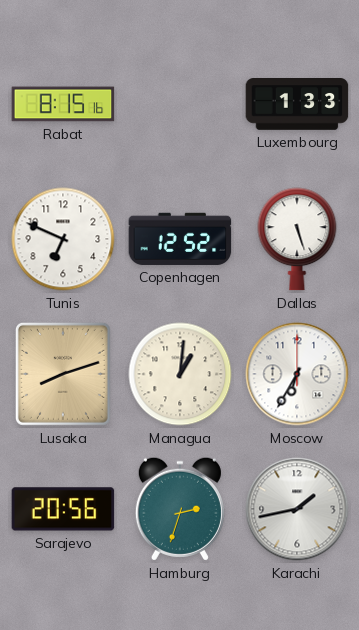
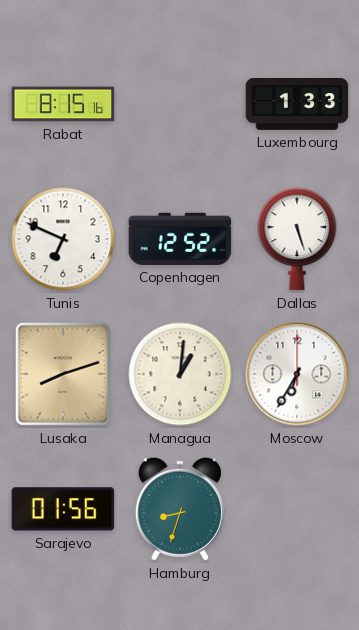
Sarajevo: 20:56 -> 01:56 (63, 509)
Hamburg: 2:33 -> 8:33 (180, 509)
Karachi: 1:43 -> none (297, 509)
